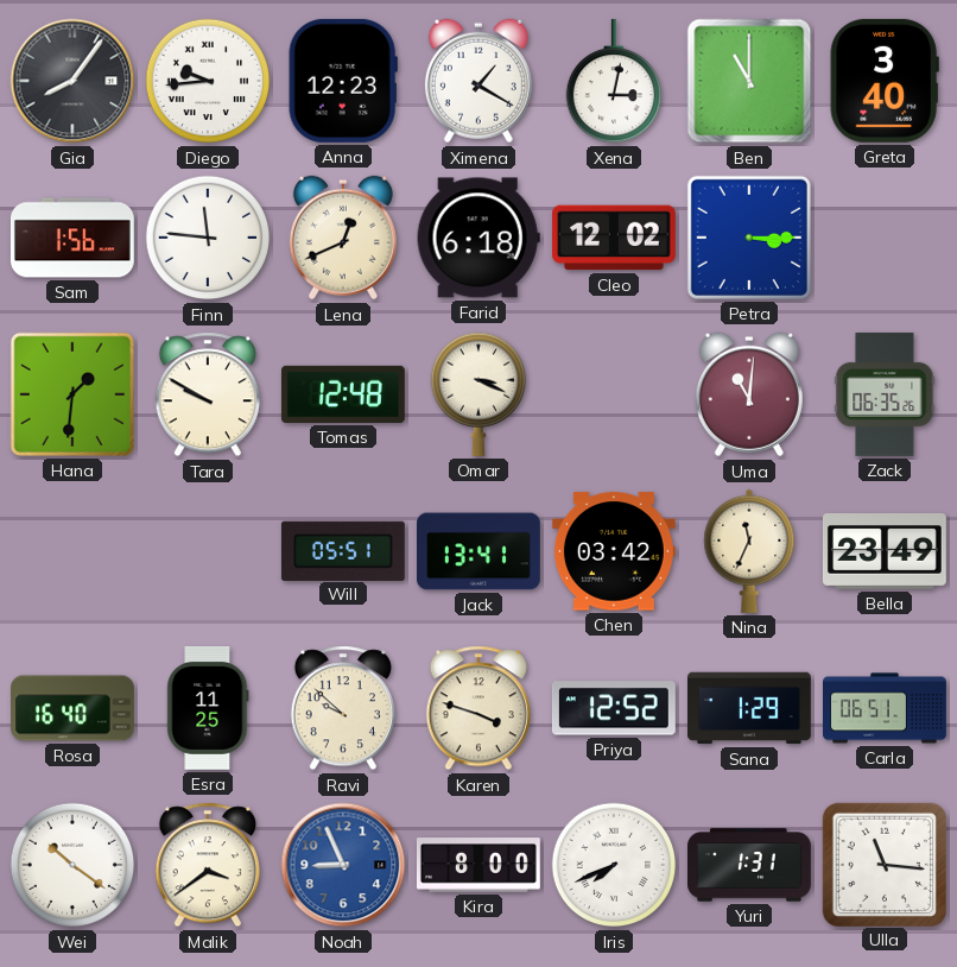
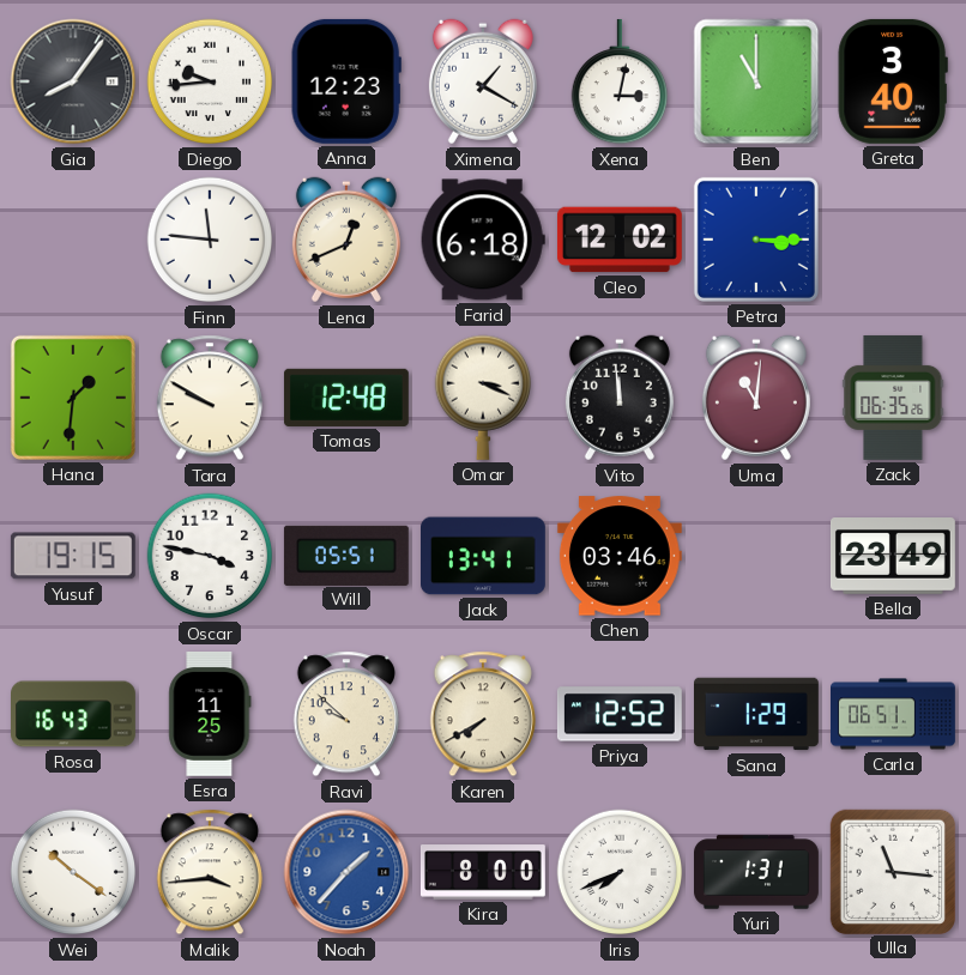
Sam: 1:56 -> none (72, 238)
Vito: none -> 11:59 (620, 398)
Yusuf: none -> 19:15 (73, 556)
Oscar: none -> 3:47 (210, 556)
Chen: 03:42 -> 03:46 (620, 556)
Nina: 11:34 -> none (749, 551)
Rosa: 16:40 -> 16:43 (74, 714)
Karen: 3:48 -> 7:40 (483, 714)
Malik: 3:39 -> 3:44 (210, 872)
Noah: 8:56 -> 1:37 (346, 872)
